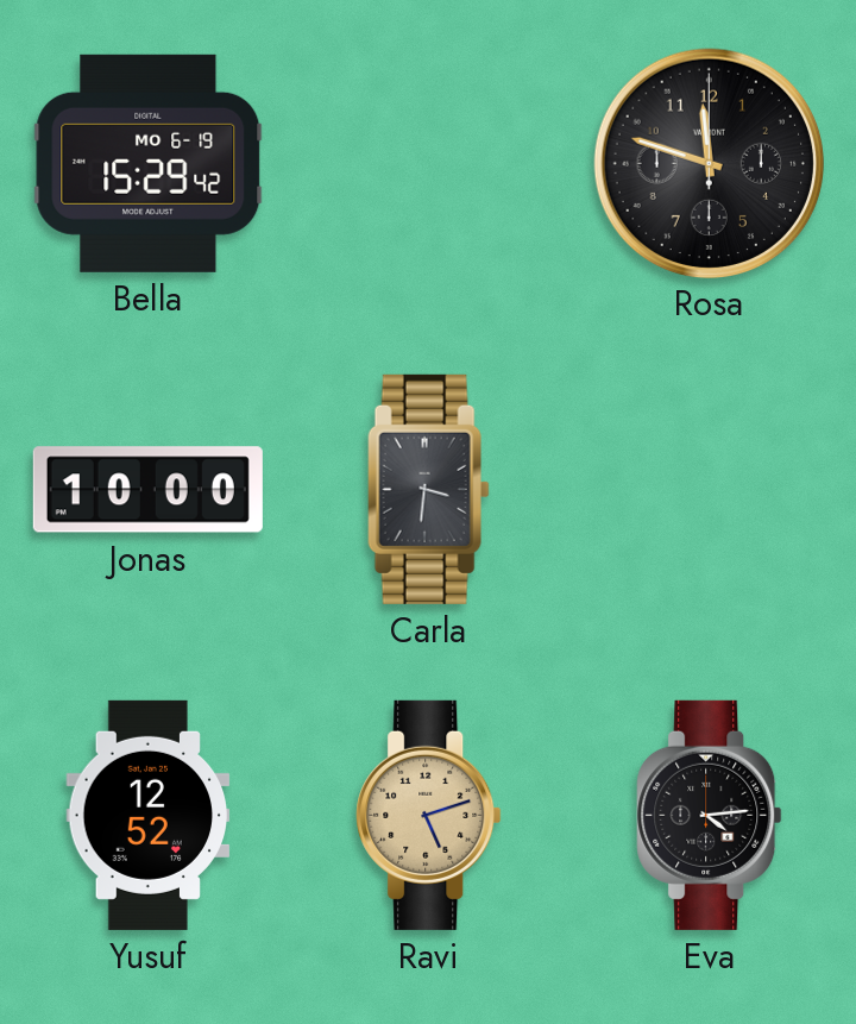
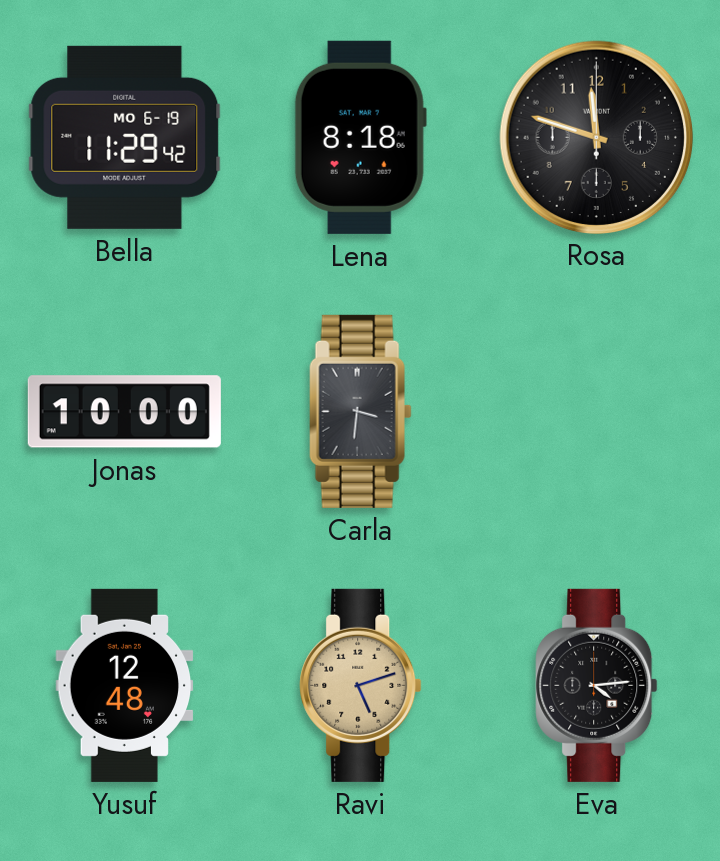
Bella: 15:29 -> 11:29 (125, 137)
Lena: none -> 8:18 (360, 137)
Yusuf: 12:52 -> 12:48 (125, 685)
